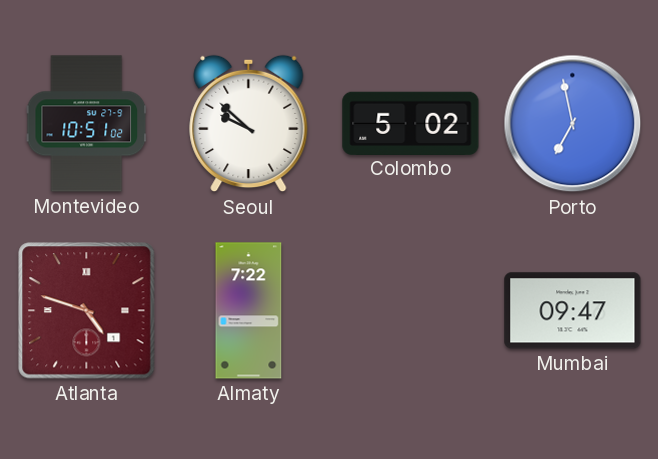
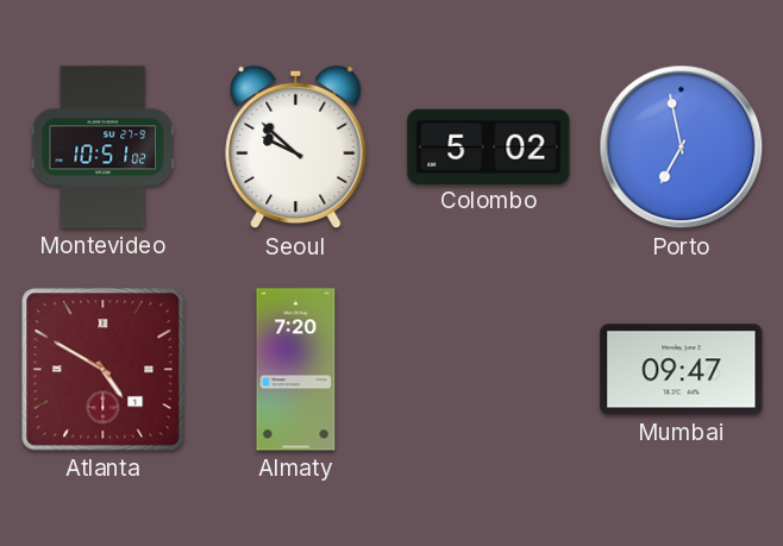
Atlanta: 4:48 -> 4:50 (104, 370)
Almaty: 7:22 -> 7:20 (296, 370)
